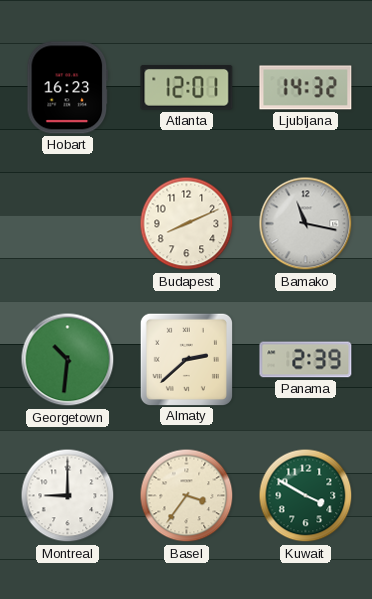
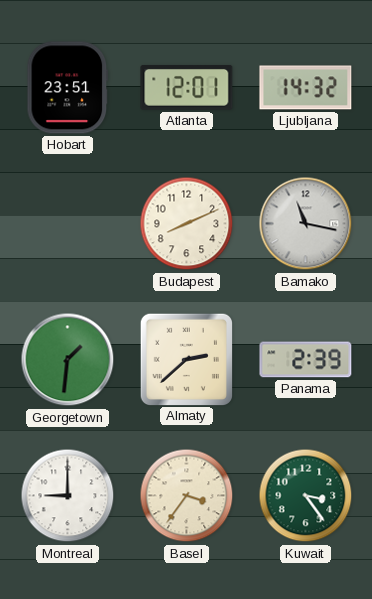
Hobart: 16:23 -> 23:51 (68, 88)
Georgetown: 10:31 -> 1:31 (68, 360)
Kuwait: 3:50 -> 3:24 (306, 496)
